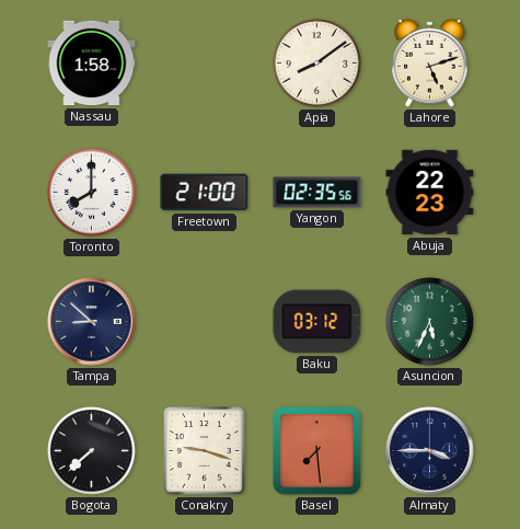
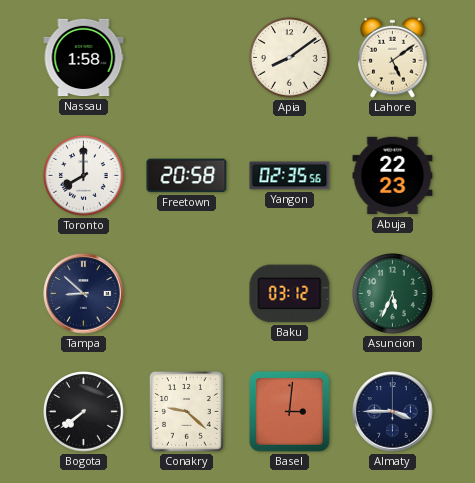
Lahore: 5:12 -> 5:09 (393, 57)
Freetown: 21:00 -> 20:58 (187, 176)
Bogota: 7:38 -> 7:39 (84, 412)
Conakry: 9:18 -> 9:22 (187, 412)
Basel: 7:29 -> 3:01 (289, 411)
